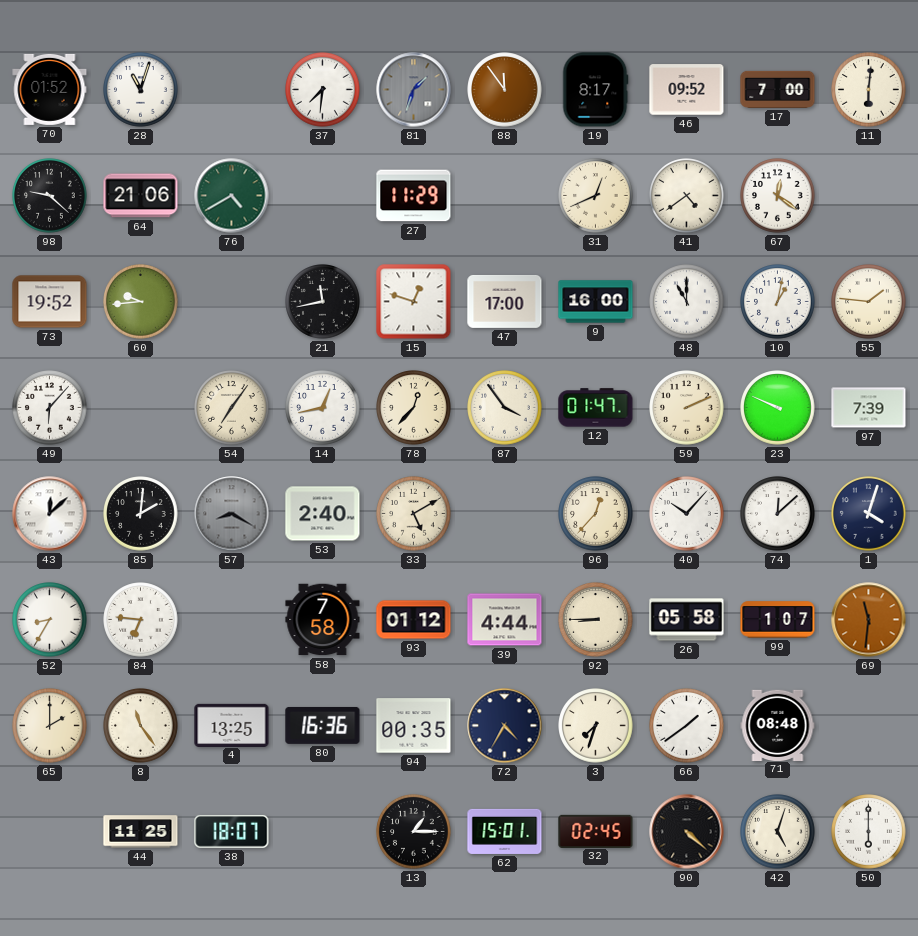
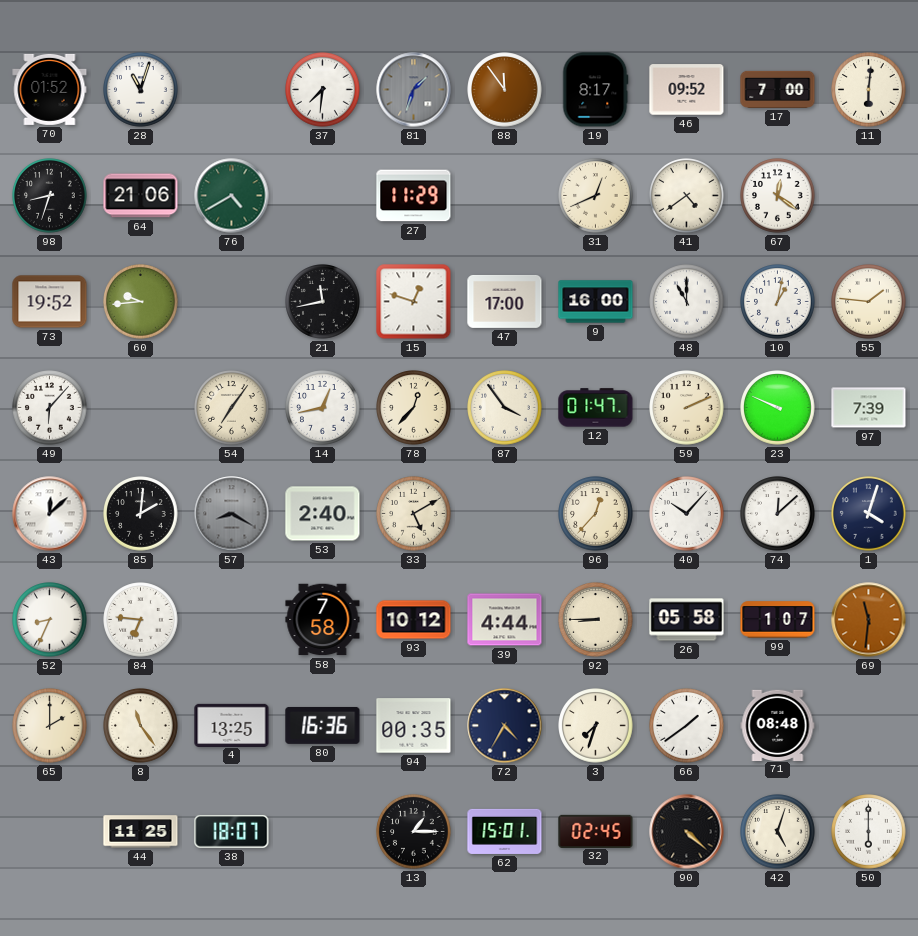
98: 9:22 -> 8:33 (50, 196)
52: 8:35 -> 8:34 (50, 620)
93: 01:12 -> 10:12 (414, 620)
